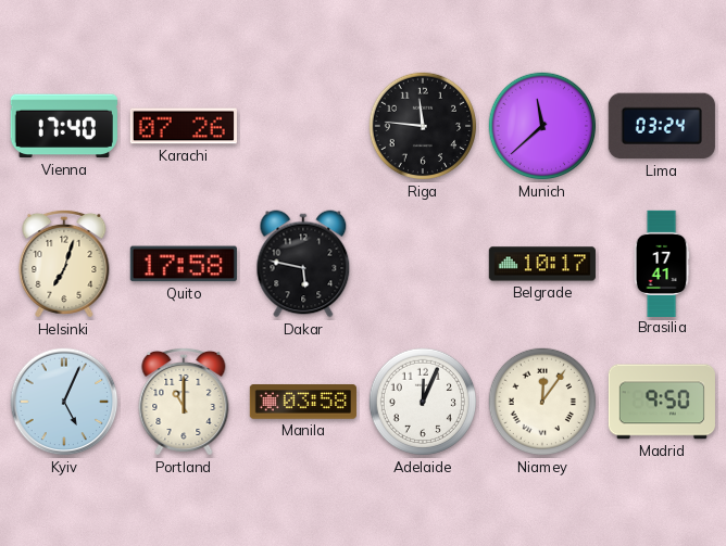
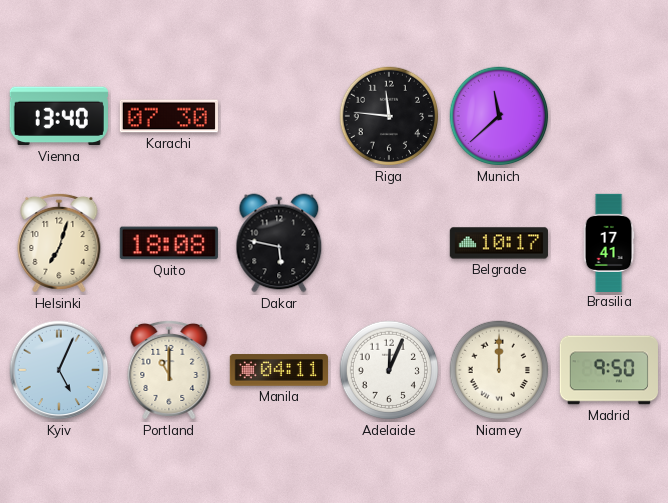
Vienna: 17:40 -> 13:40 (59, 116)
Karachi: 07:26 -> 07:30 (169, 116)
Lima: 03:24 -> none (662, 126)
Quito: 17:58 -> 18:08 (169, 243)
Manila: 03:58 -> 04:11 (279, 370)
Niamey: 12:06 -> 12:00 (499, 370)
